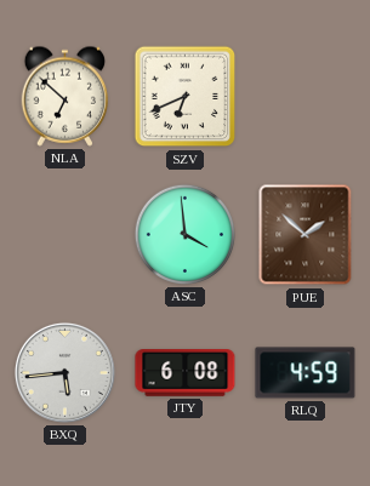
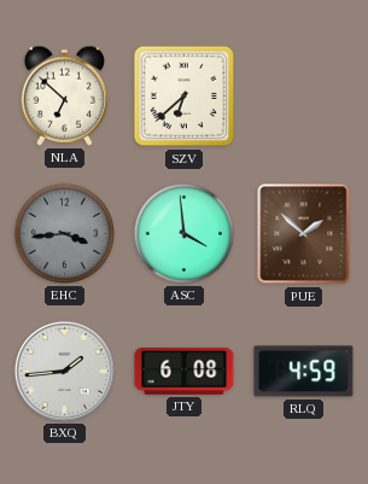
SZV: 6:41 -> 6:38 (185, 97)
EHC: none -> 3:44 (64, 233)
BXQ: 5:44 -> 1:44 (64, 371)
